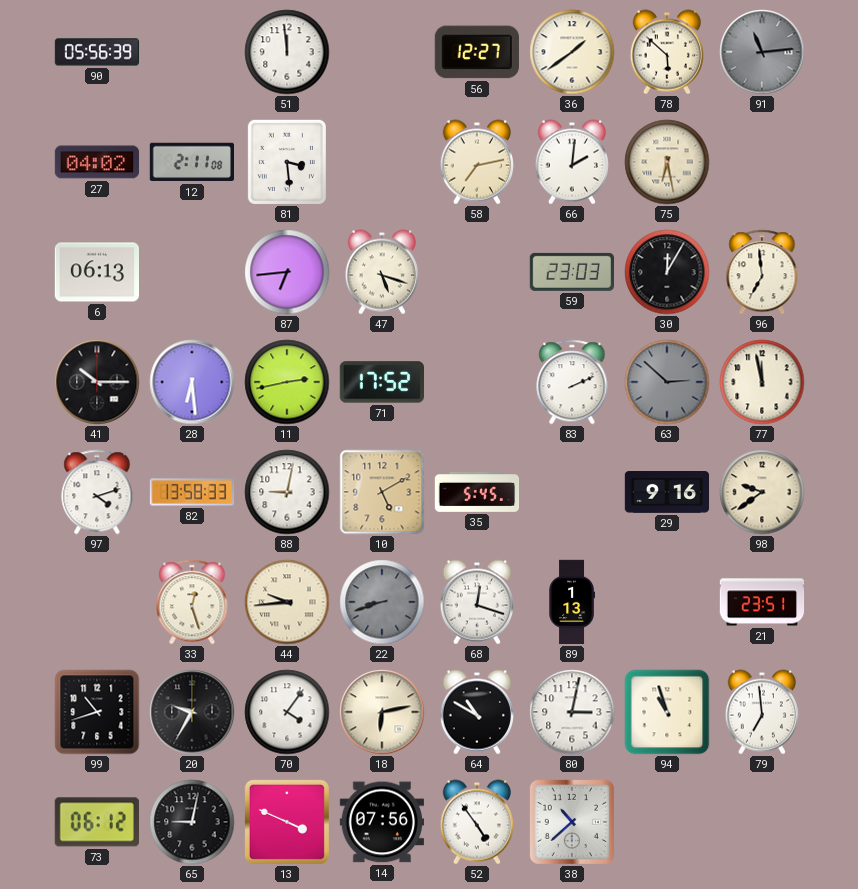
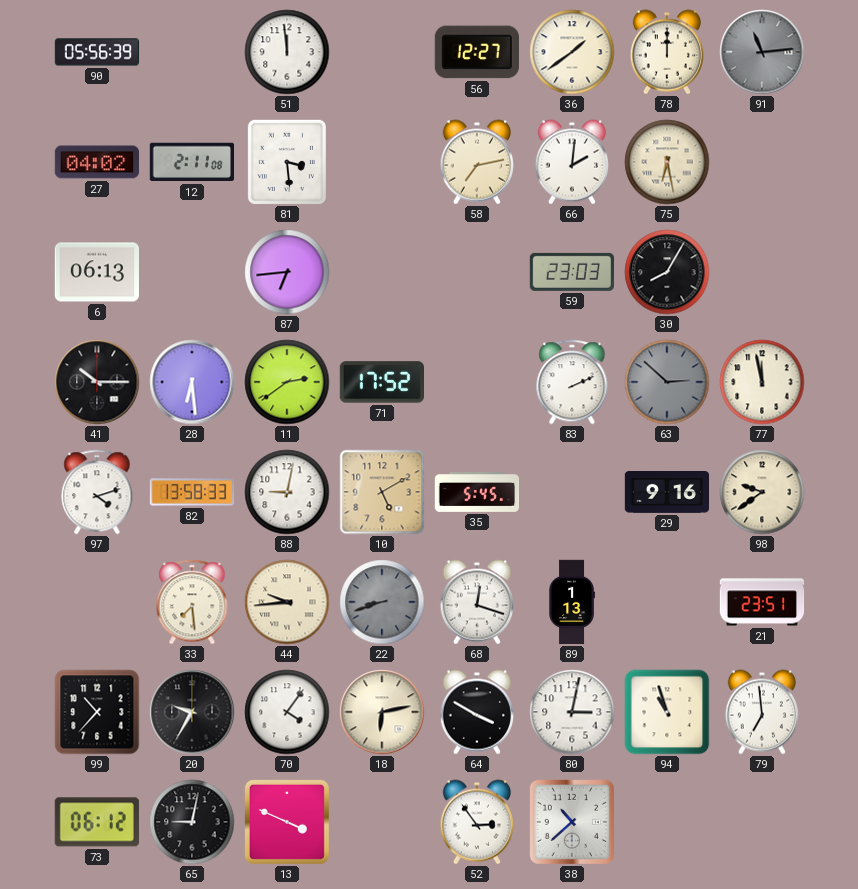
78: 5:52 -> 12:00 (666, 52)
47: 5:18 -> none (381, 272)
30: 12:05 -> 8:05 (667, 272)
96: 6:59 -> none (762, 272)
11: 2:43 -> 2:39 (287, 382)
33: 12:27 -> 7:29 (192, 602)
99: 10:42 -> 10:37 (97, 712)
64: 10:50 -> 3:50 (476, 712)
14: 07:56 -> none (381, 822)
52: 4:54 -> 2:54 (476, 822)
